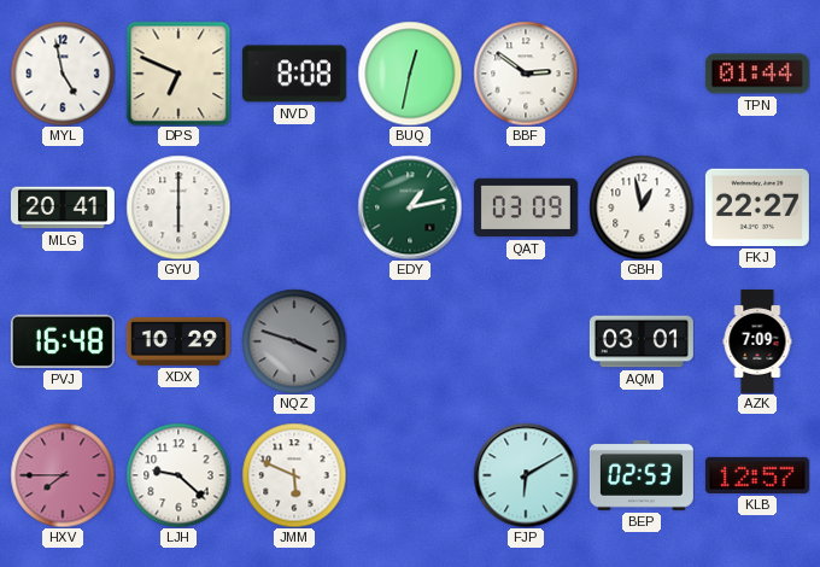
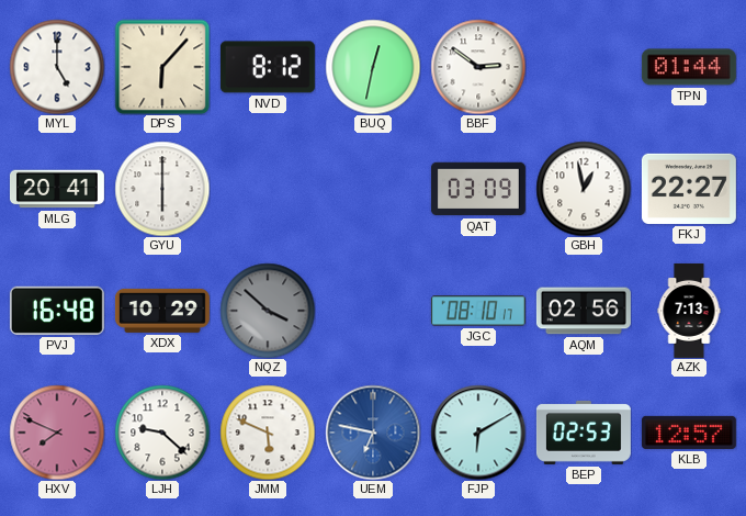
MYL: 4:58 -> 5:00 (57, 67)
DPS: 6:49 -> 6:07 (162, 67)
NVD: 8:08 -> 8:12 (268, 67)
EDY: 1:13 -> none (410, 207)
NQZ: 3:48 -> 3:52 (268, 311)
JGC: none -> 08:10 (478, 311)
AQM: 03:01 -> 02:56 (584, 311)
AZK: 7:09 -> 7:13 (689, 311)
HXV: 7:45 -> 7:49 (57, 433)
UEM: none -> 6:47 (373, 433)
